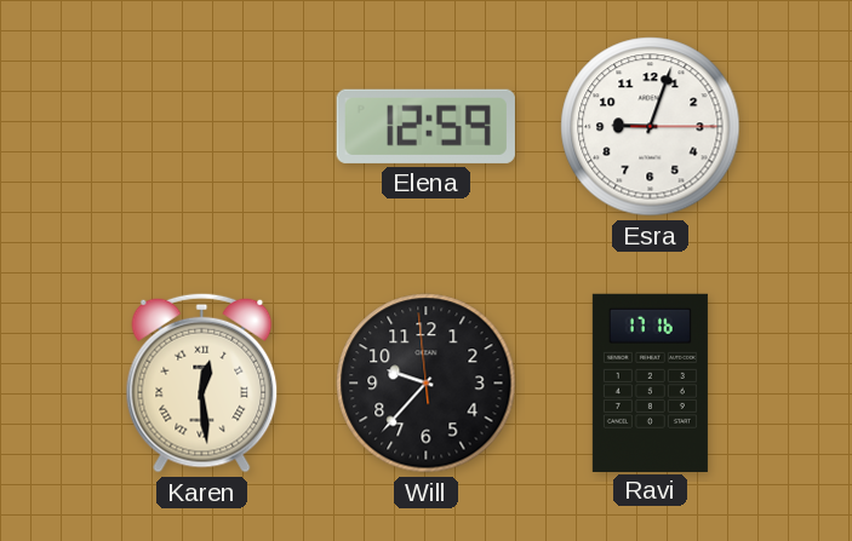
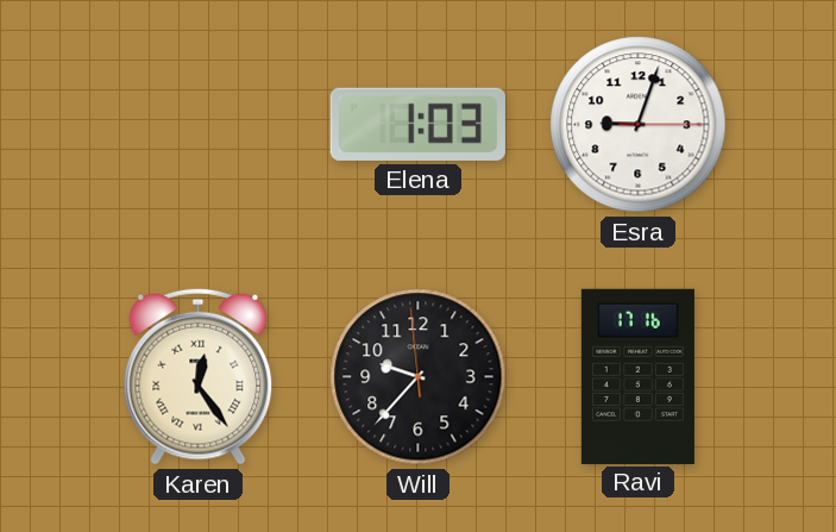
Elena: 12:59 -> 1:03 (417, 124)
Karen: 12:29 -> 12:24 (199, 376)
